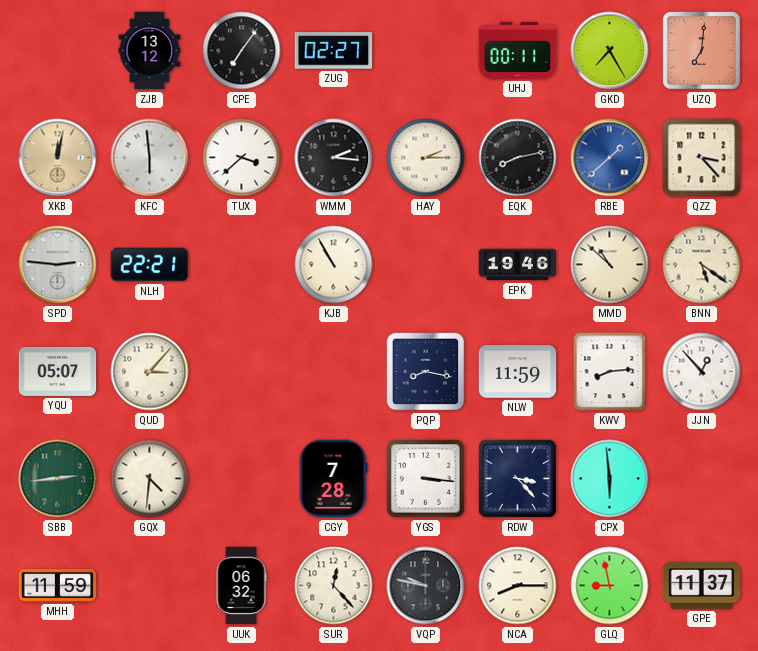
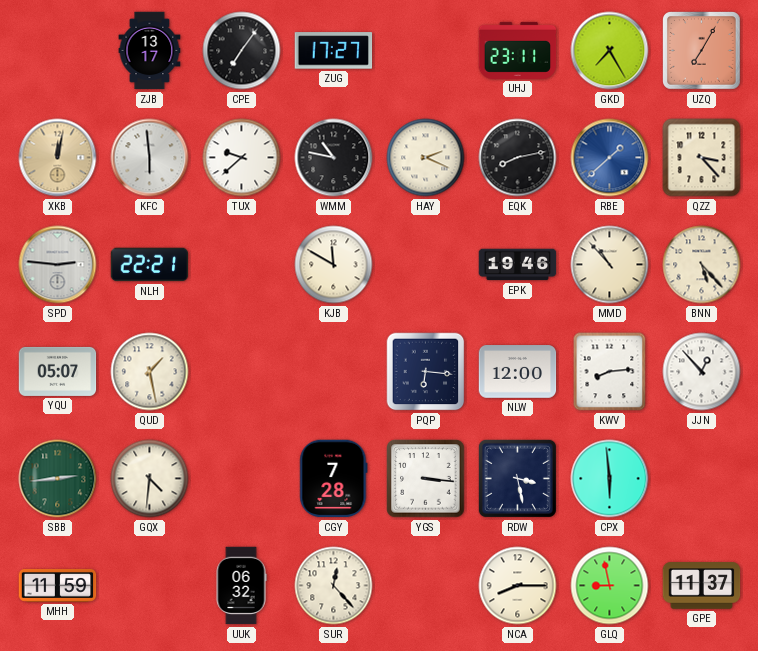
ZJB: 13:12 -> 13:17 (150, 51)
ZUG: 02:27 -> 17:27 (334, 51)
UHJ: 00:11 -> 23:11 (518, 50)
UZQ: 7:01 -> 7:05 (702, 51)
TUX: 3:38 -> 9:38 (242, 158)
WMM: 2:16 -> 10:47 (334, 158)
HAY: 2:15 -> 2:19 (426, 158)
KJB: 10:55 -> 11:50 (334, 265)
MMD: 10:52 -> 10:53 (610, 265)
BNN: 5:21 -> 5:23 (702, 265)
QUD: 3:07 -> 1:28 (150, 372)
PQP: 8:17 -> 6:16 (426, 372)
NLW: 11:59 -> 12:00 (518, 372)
RDW: 3:23 -> 3:28 (517, 478)
VQP: 9:47 -> none (426, 586)
